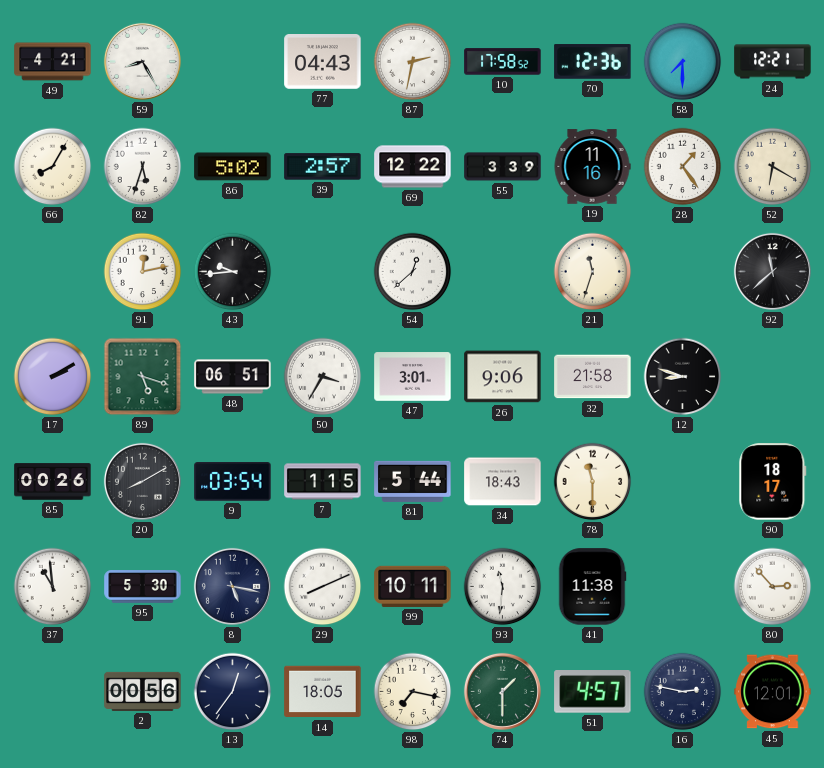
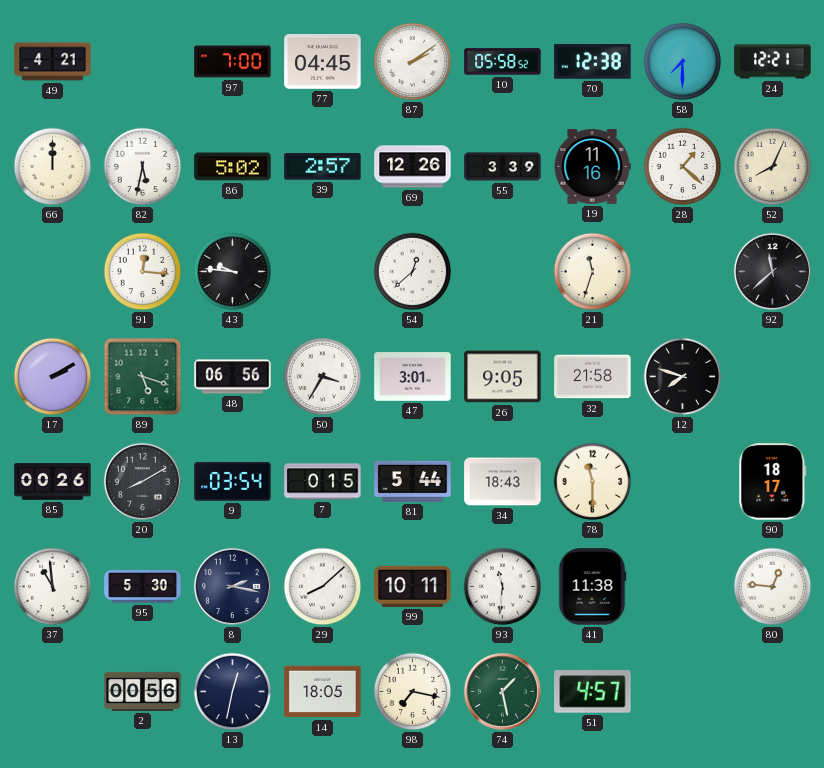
59: 8:25 -> none (142, 61)
97: none -> 7:00 (233, 62)
77: 04:43 -> 04:45 (323, 62)
87: 2:32 -> 2:09 (413, 62)
10: 17:58 -> 05:58 (503, 62)
70: 12:36 -> 12:38 (593, 62)
66: 8:05 -> 12:00 (53, 167)
82: 5:33 -> 5:32 (143, 167)
69: 12:22 -> 12:26 (413, 167)
28: 1:24 -> 1:22 (683, 167)
52: 6:20 -> 8:04 (773, 167)
91: 12:13 -> 12:16 (143, 272)
43: 9:44 -> 9:46 (233, 272)
48: 06:51 -> 06:56 (233, 377)
26: 9:06 -> 9:05 (503, 377)
12: 8:48 -> 7:48 (683, 377)
7: 1:15 -> 0:15 (323, 482)
8: 5:17 -> 2:17 (232, 586)
29: 8:11 -> 8:08 (323, 587)
80: 2:53 -> 12:46 (773, 587)
13: 12:36 -> 12:32 (233, 692)
74: 1:30 -> 1:28 (502, 691)
16: 2:47 -> none (683, 692)
45: 12:01 -> none (773, 692)
